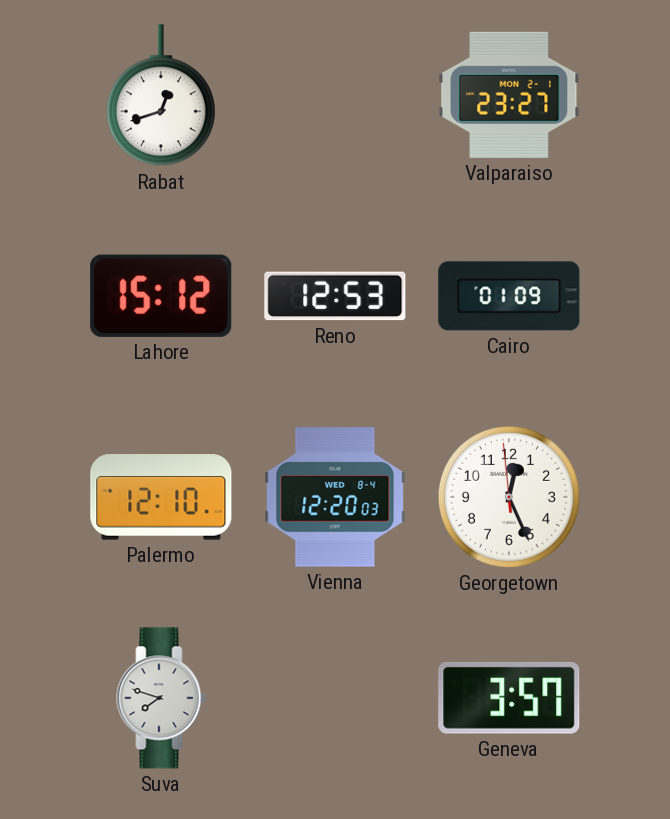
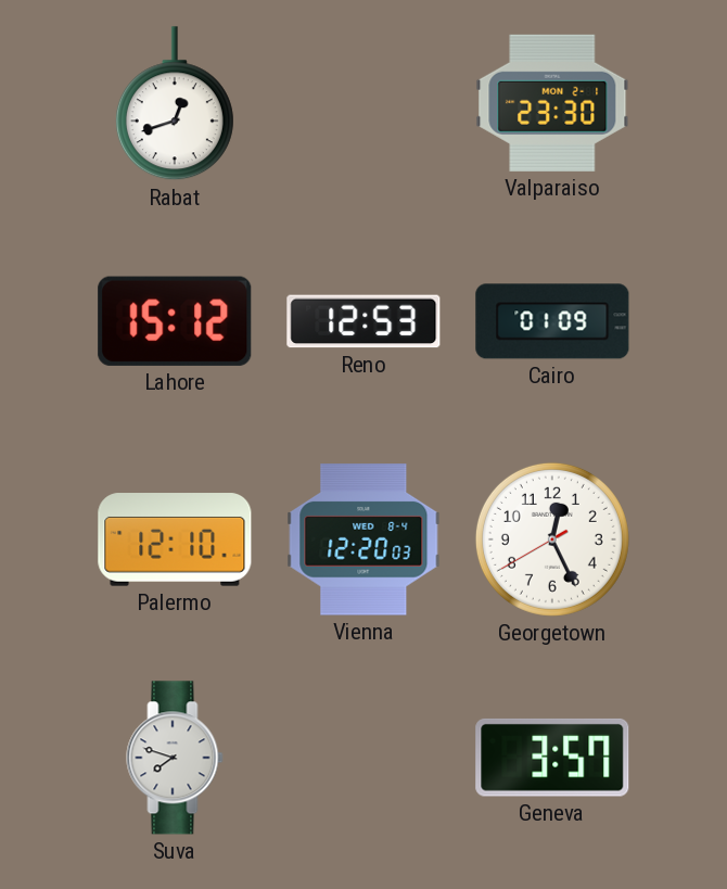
Valparaiso: 23:27 -> 23:30 (552, 103)
Georgetown: 12:25:59 -> 12:25:40 (552, 539)
